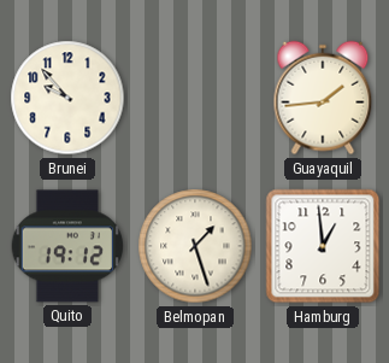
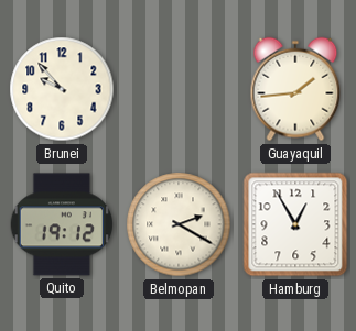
Belmopan: 1:27 -> 2:20 (179, 224)
Hamburg: 12:59 -> 12:55 (295, 224)
